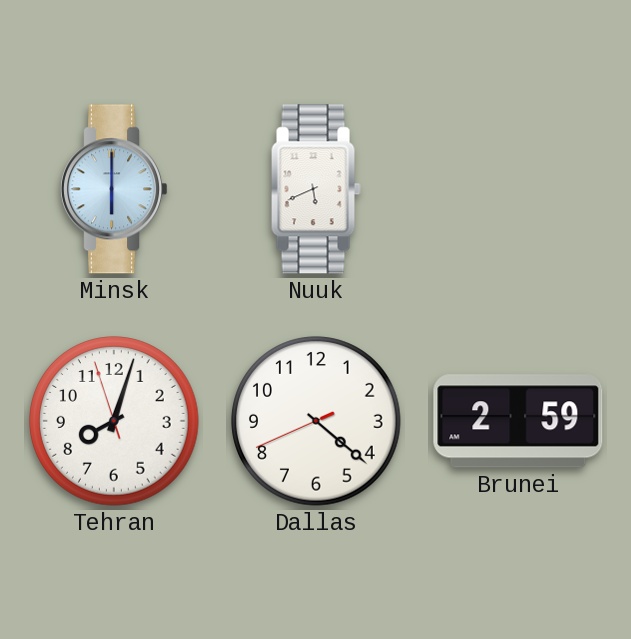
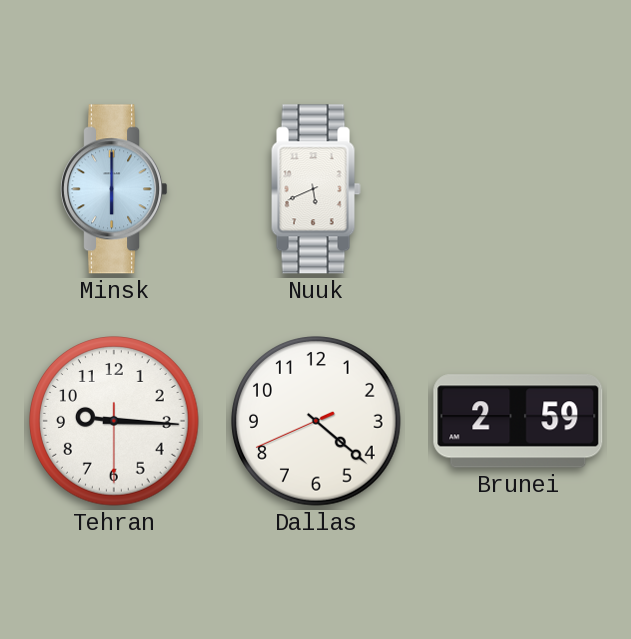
Tehran: 8:02 -> 9:15 (114, 421)
